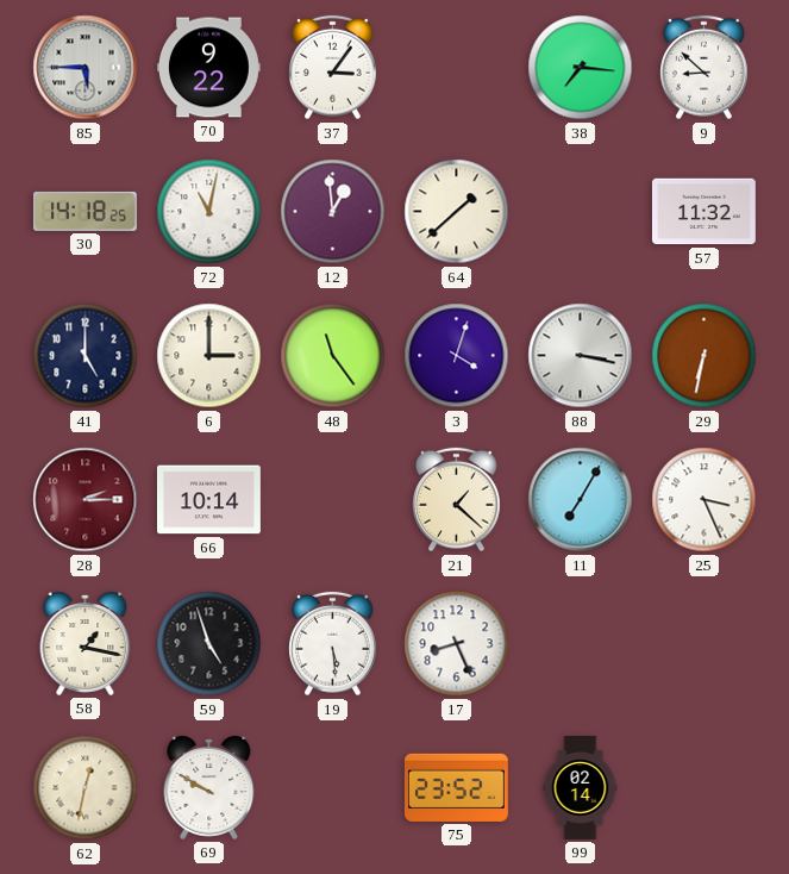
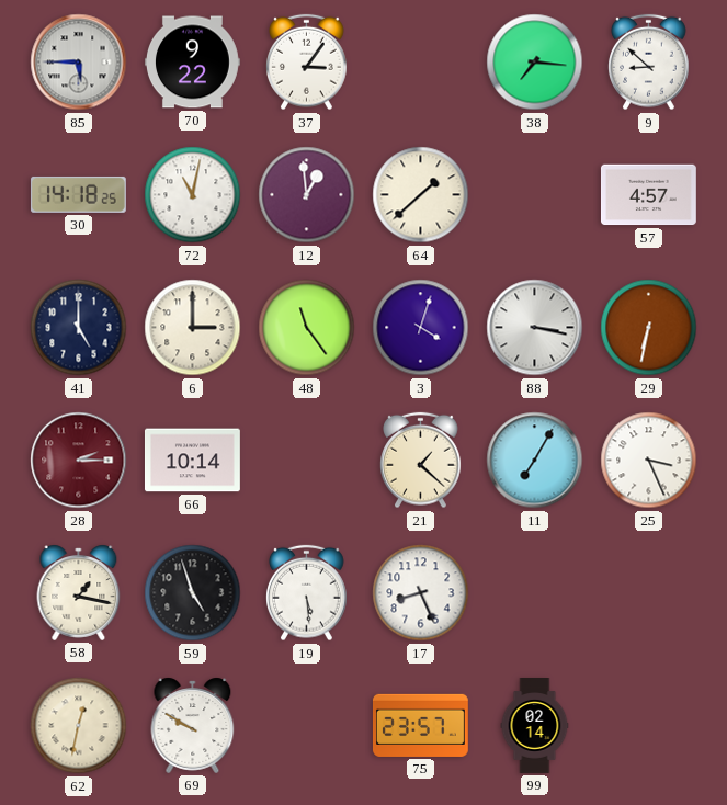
57: 11:32 -> 4:57 (648, 195)
75: 23:52 -> 23:57 (420, 725)
